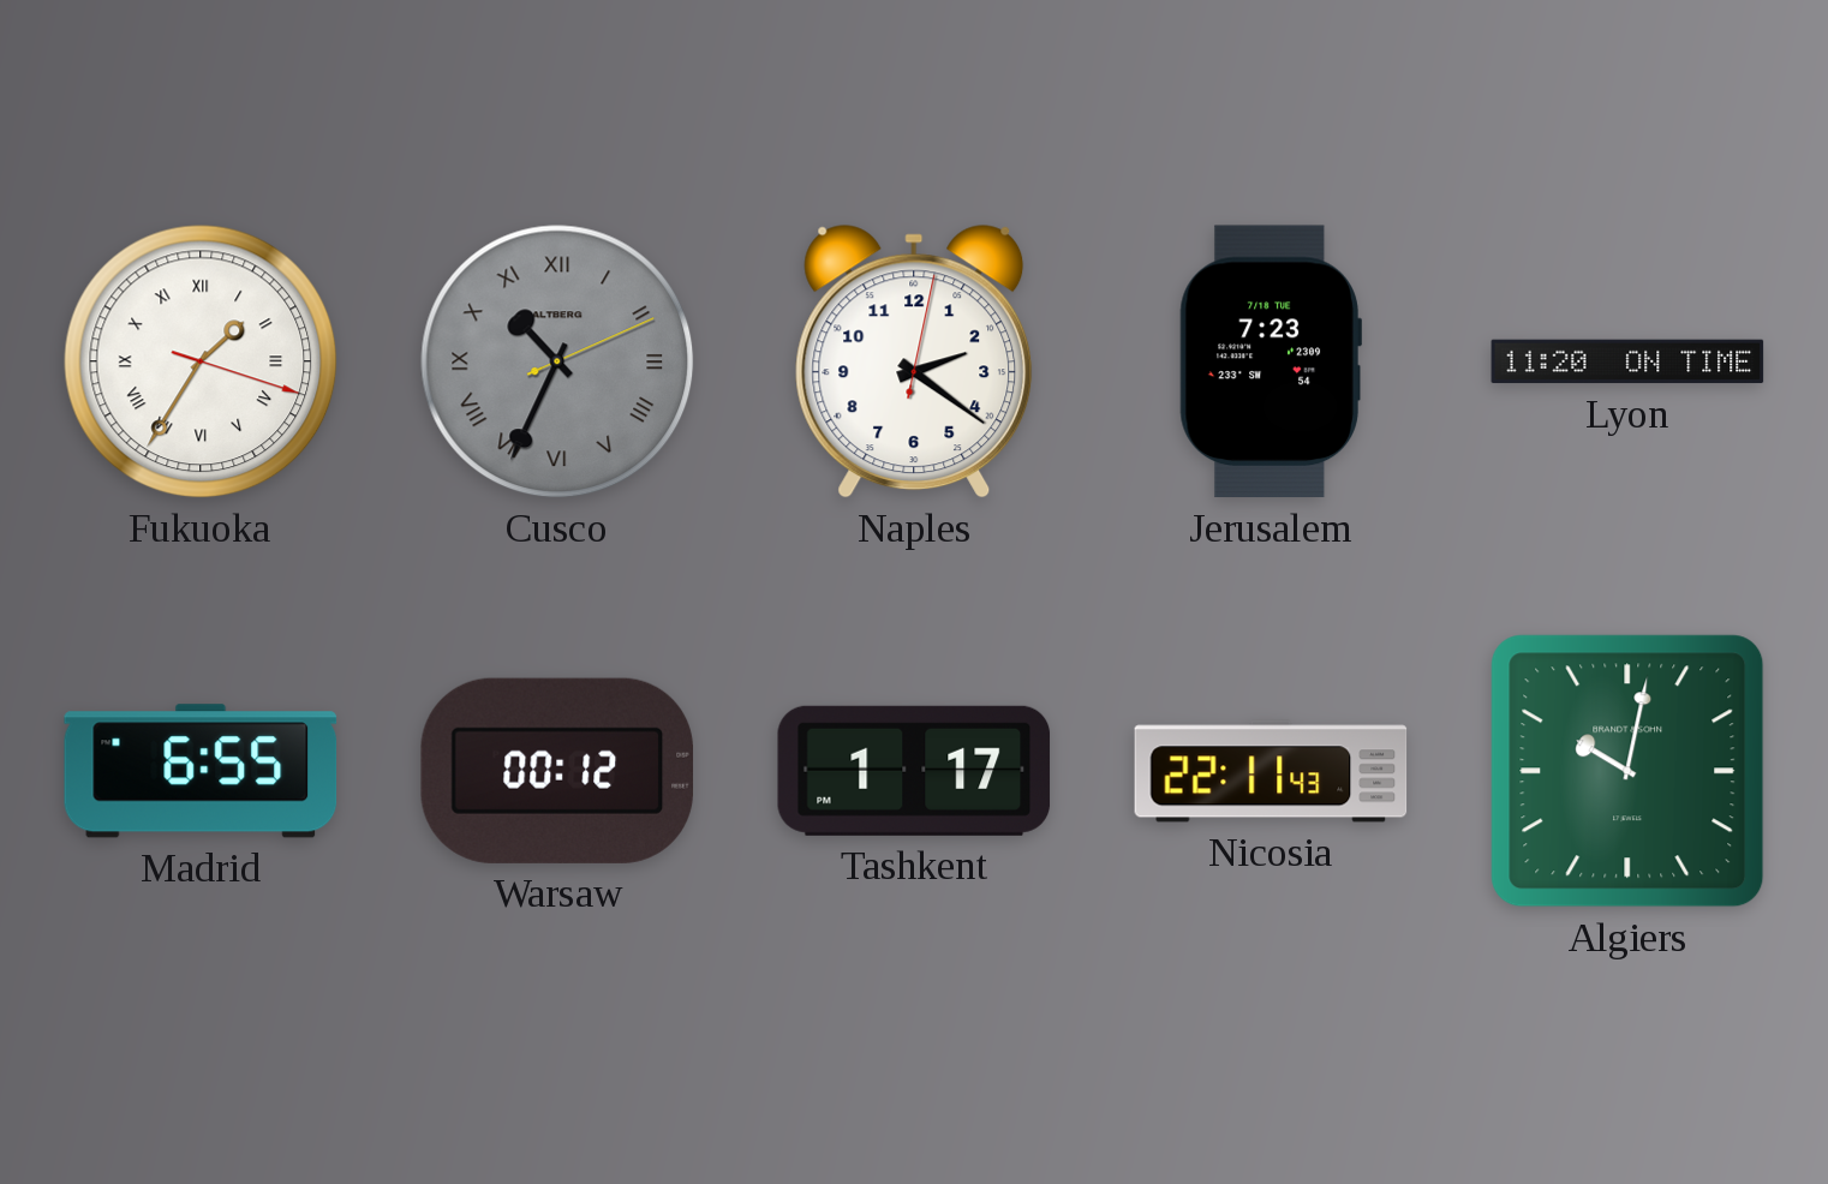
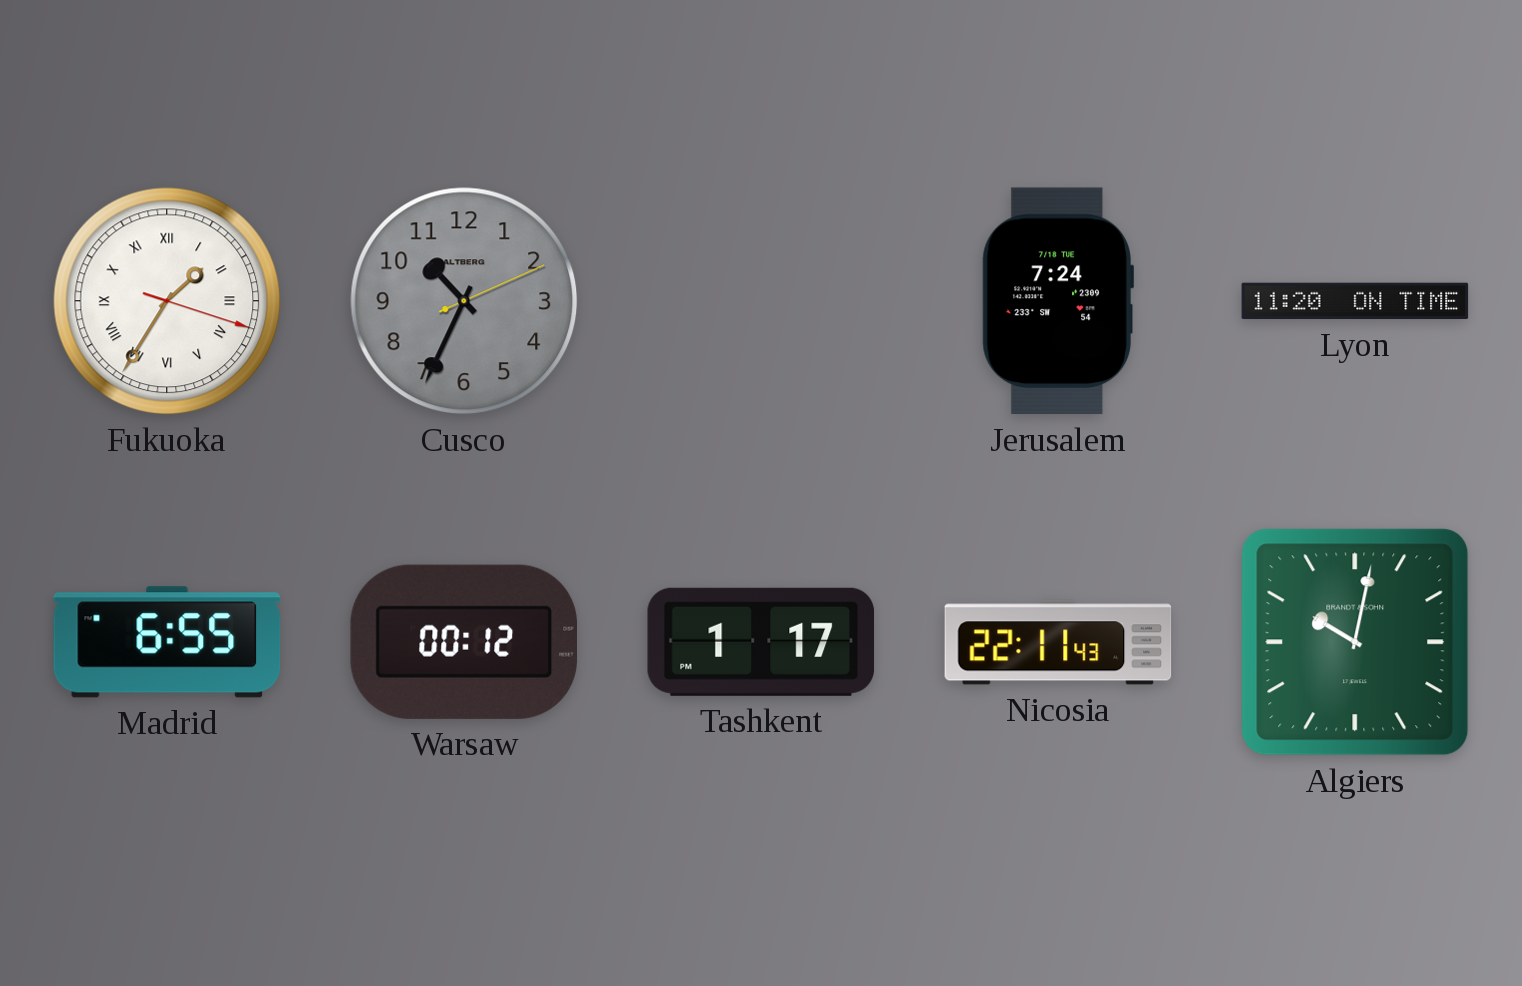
Cusco numerals: Roman -> Arabic (464, 301)
Naples: 2:21 -> none (914, 361)
Jerusalem: 7:23 -> 7:24 (1058, 301)
